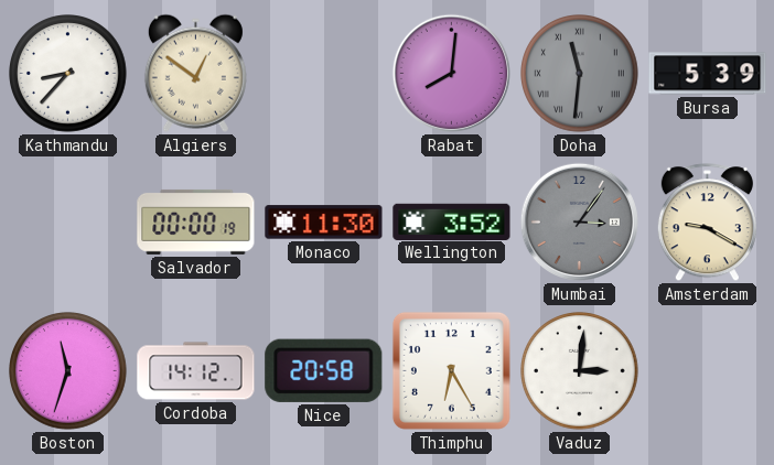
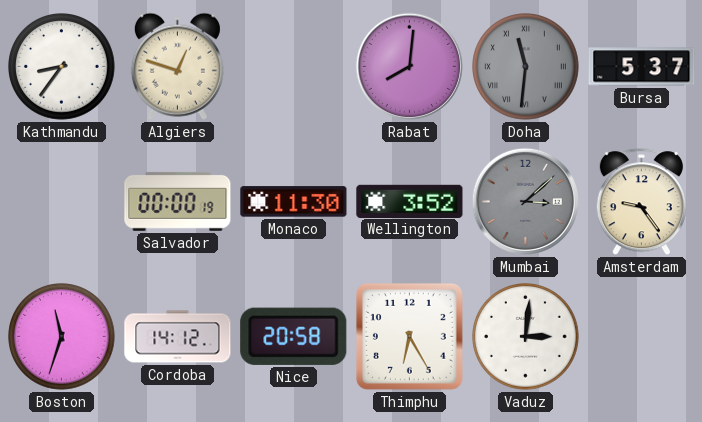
Kathmandu: 8:37 -> 8:36 (62, 67)
Algiers: 12:51 -> 12:48 (177, 66)
Bursa: 5:39 -> 5:37 (642, 67)
Mumbai: 3:06 -> 3:08 (525, 201)
Amsterdam: 9:20 -> 9:24 (641, 202)
